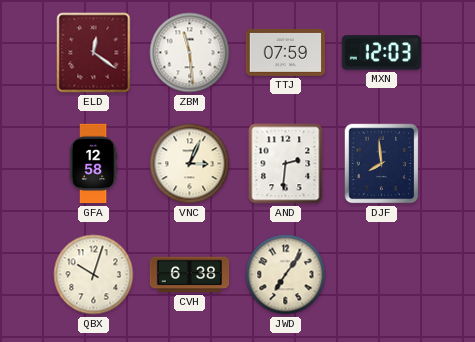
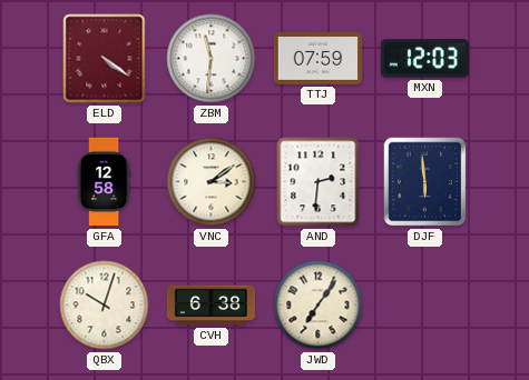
ELD: 12:21 -> 4:21 (105, 59)
ZBM: 11:29 -> 11:31 (212, 59)
VNC: 3:04 -> 3:09 (212, 182)
DJF: 7:59 -> 5:59 (425, 182)
